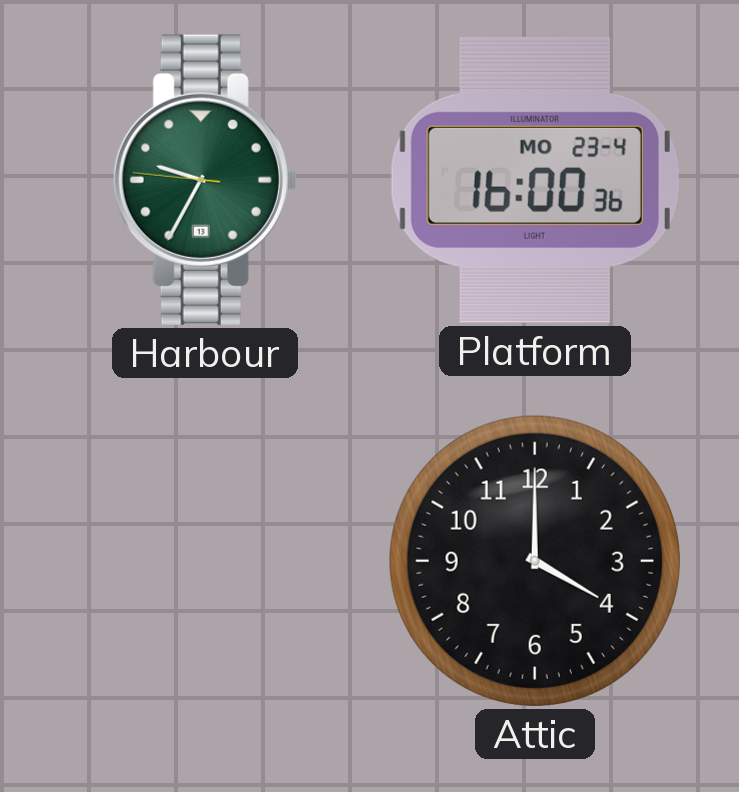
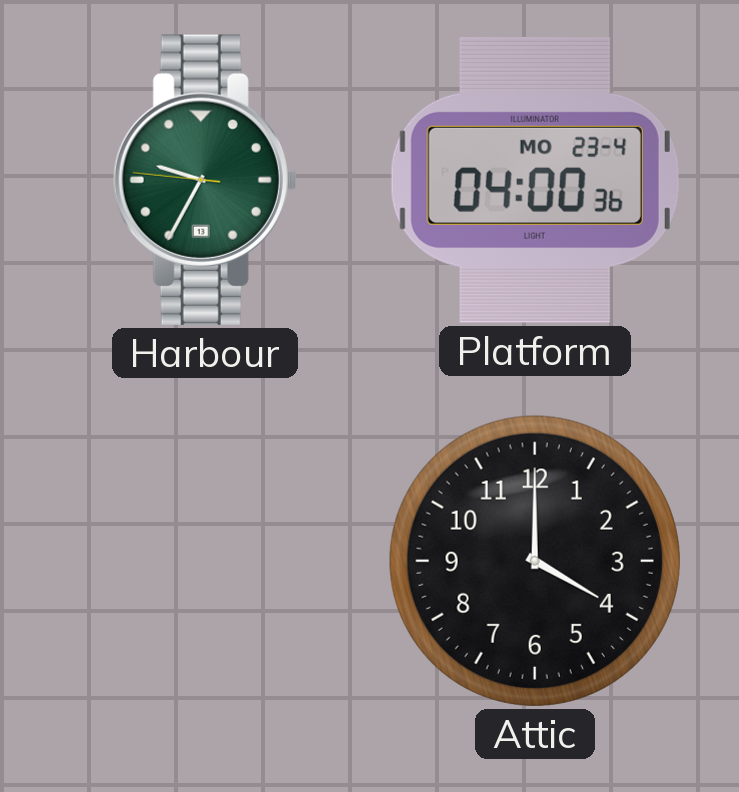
Platform: 16:00 -> 04:00 (535, 180)
